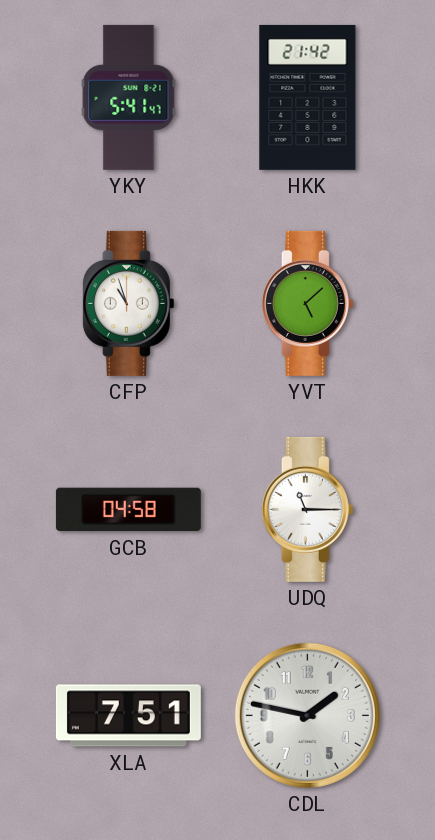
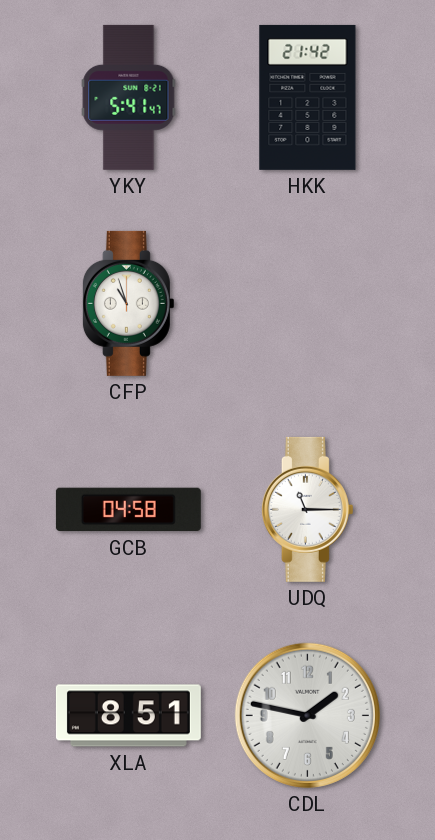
YVT: 5:08 -> none (307, 303)
XLA: 7:51 -> 8:51 (128, 716)
